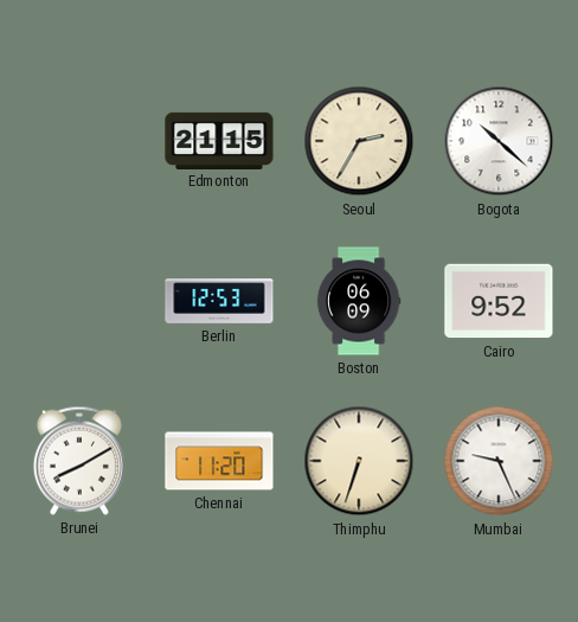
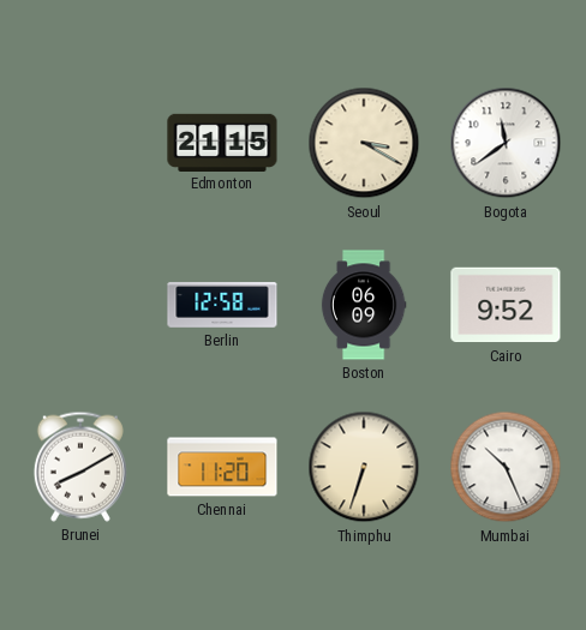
Seoul: 2:35 -> 3:20 (364, 143)
Bogota: 10:22 -> 11:39 (506, 143)
Berlin: 12:53 -> 12:58 (222, 305)
Mumbai: 9:26 -> 10:26 (506, 467)
